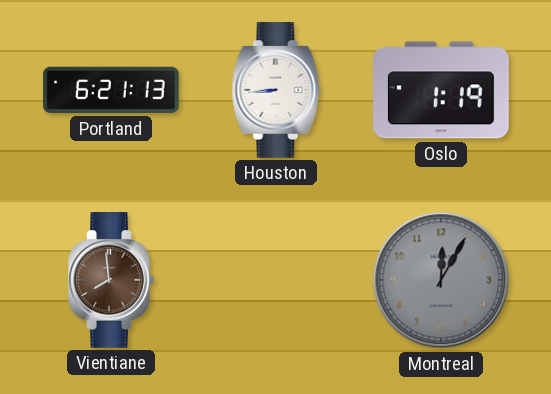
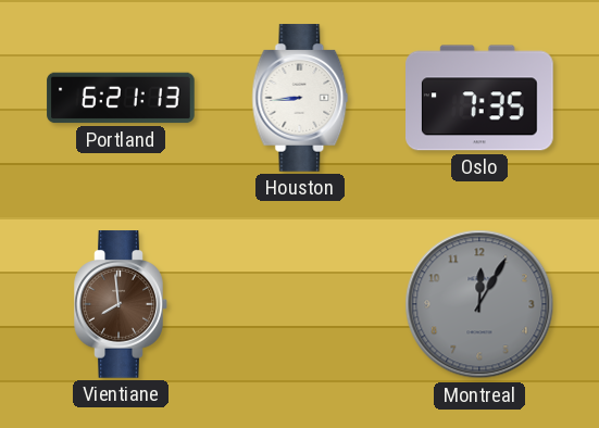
Oslo: 1:19 -> 7:35 (481, 98)
